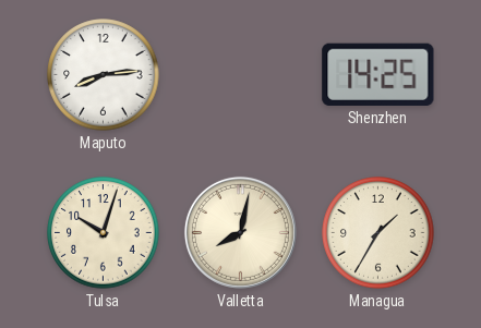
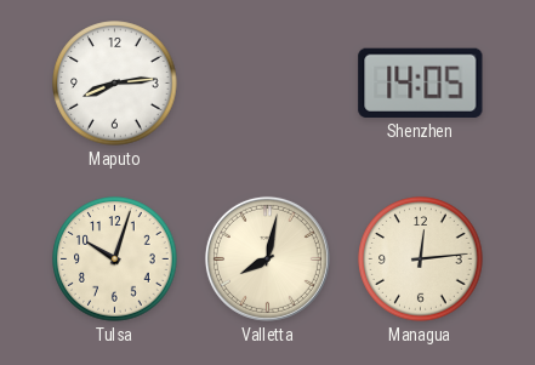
Shenzhen: 14:25 -> 14:05 (421, 82)
Managua: 1:35 -> 12:14 (421, 260)
